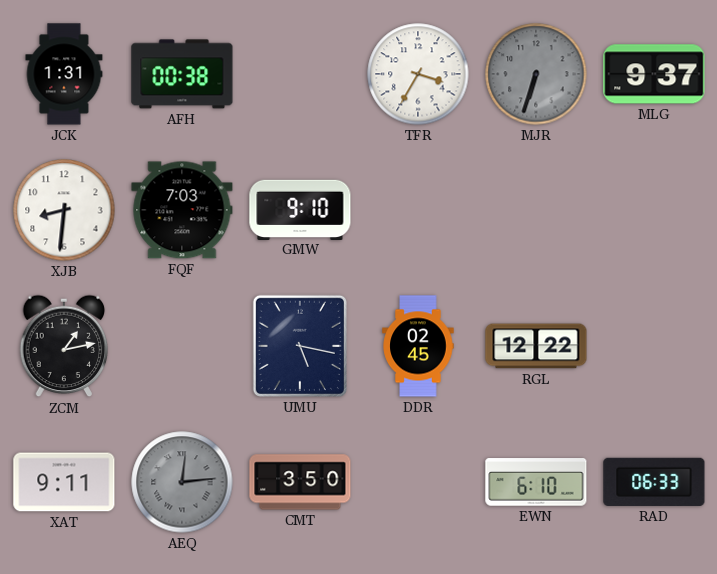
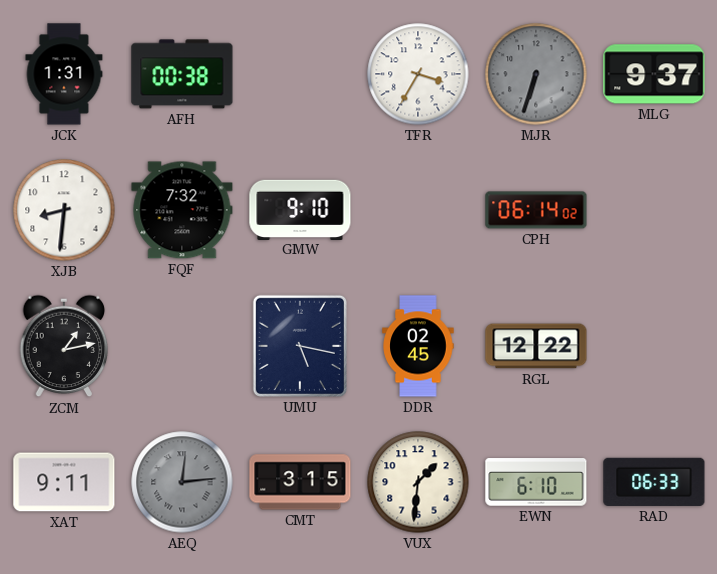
FQF: 7:03 -> 7:32 (182, 210)
CPH: none -> 06:14 (536, 210)
CMT: 3:50 -> 3:15 (300, 482)
VUX: none -> 1:31 (418, 482)
